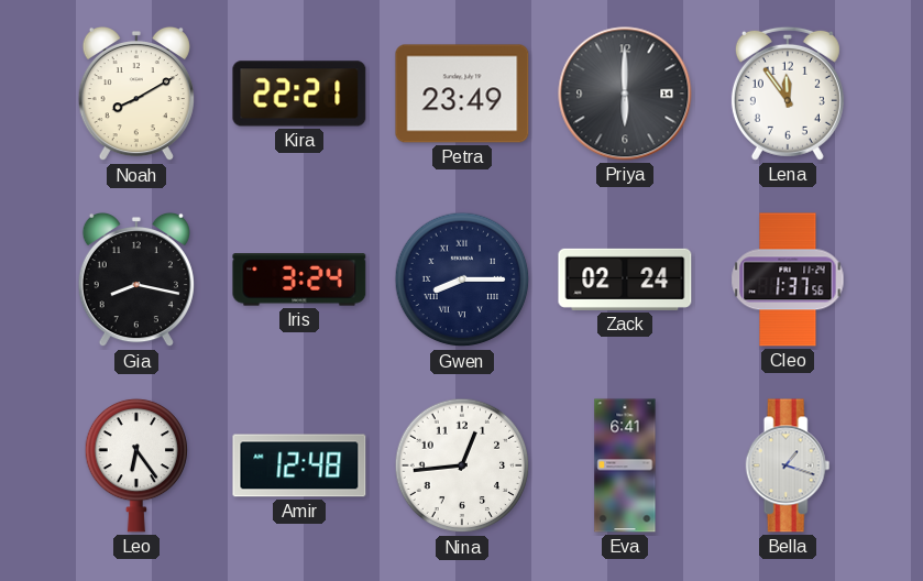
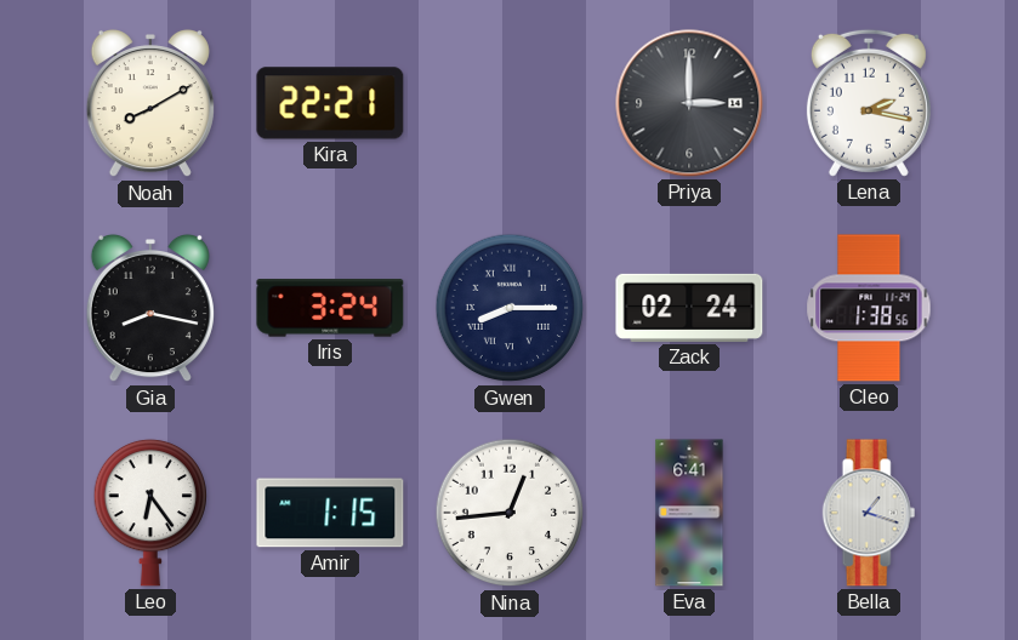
Petra: 23:49 -> none (462, 94)
Priya: 6:00 -> 3:00 (689, 103)
Lena: 11:54 -> 2:17 (869, 103)
Cleo: 1:37 -> 1:38 (869, 308)
Amir: 12:48 -> 1:15 (330, 513)
